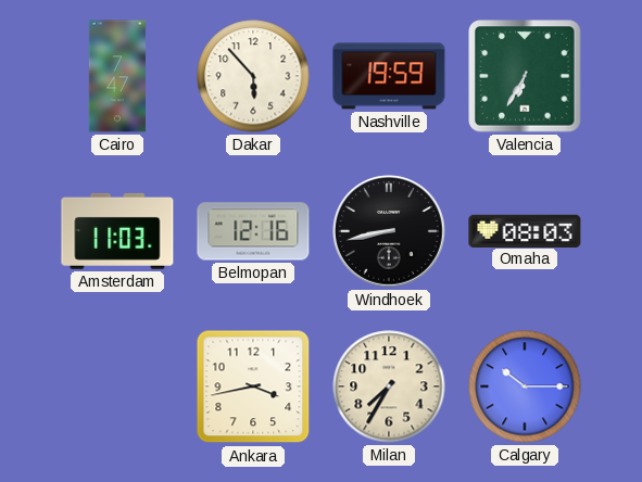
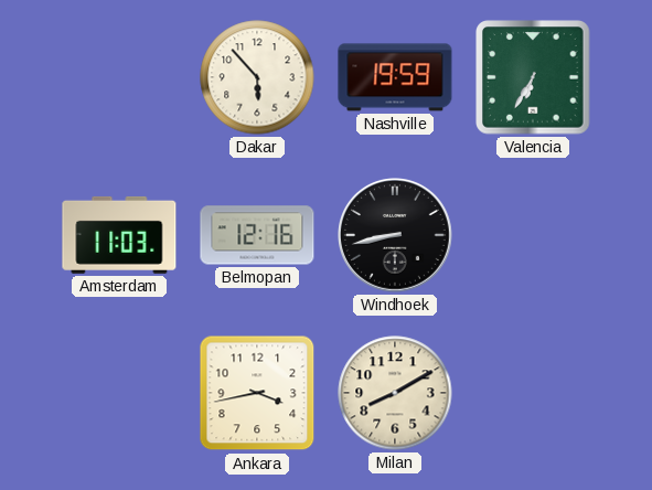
Cairo: 7:47 -> none (117, 76)
Omaha: 08:03 -> none (525, 230)
Milan: 7:35 -> 8:10 (395, 393)
Calgary: 10:15 -> none (525, 386)
